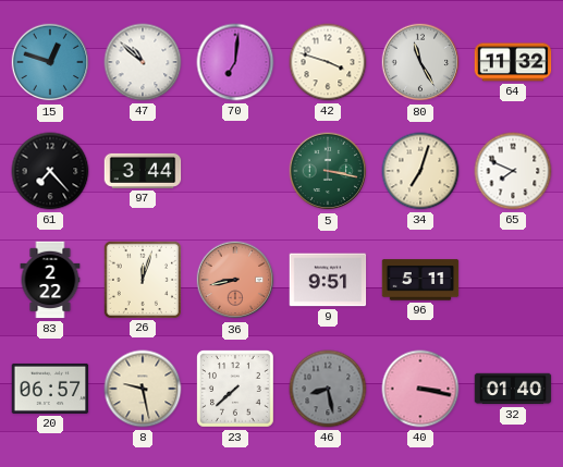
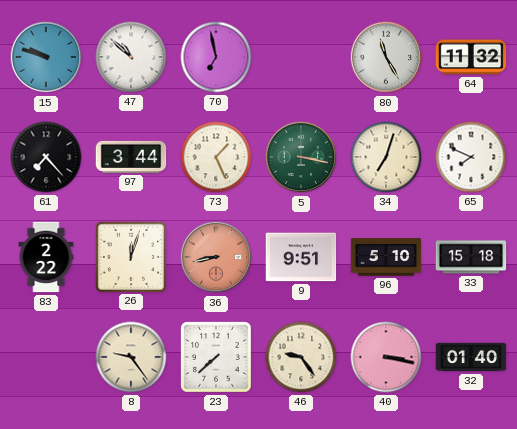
15: 12:48 -> 9:48 (46, 57)
70: 7:01 -> 6:58 (216, 57)
42: 3:48 -> none (328, 62)
73: none -> 1:26 (216, 157)
96: 5:11 -> 5:10 (386, 257)
33: none -> 15:18 (471, 257)
20: 06:57 -> none (50, 389)
8: 9:28 -> 9:24 (131, 357)
46: 8:28 -> 9:24 (301, 357)
46 dial: grey -> cream (301, 357)
